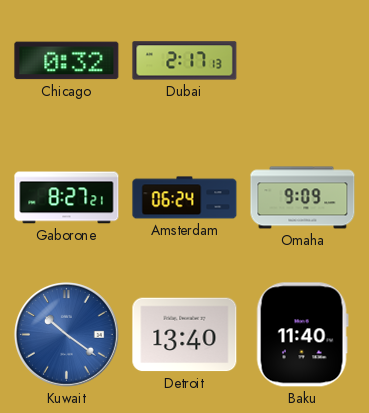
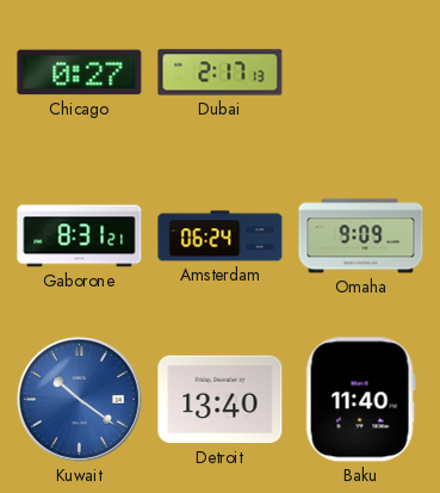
Chicago: 0:32 -> 0:27 (80, 73)
Gaborone: 8:27 -> 8:31 (80, 236)
